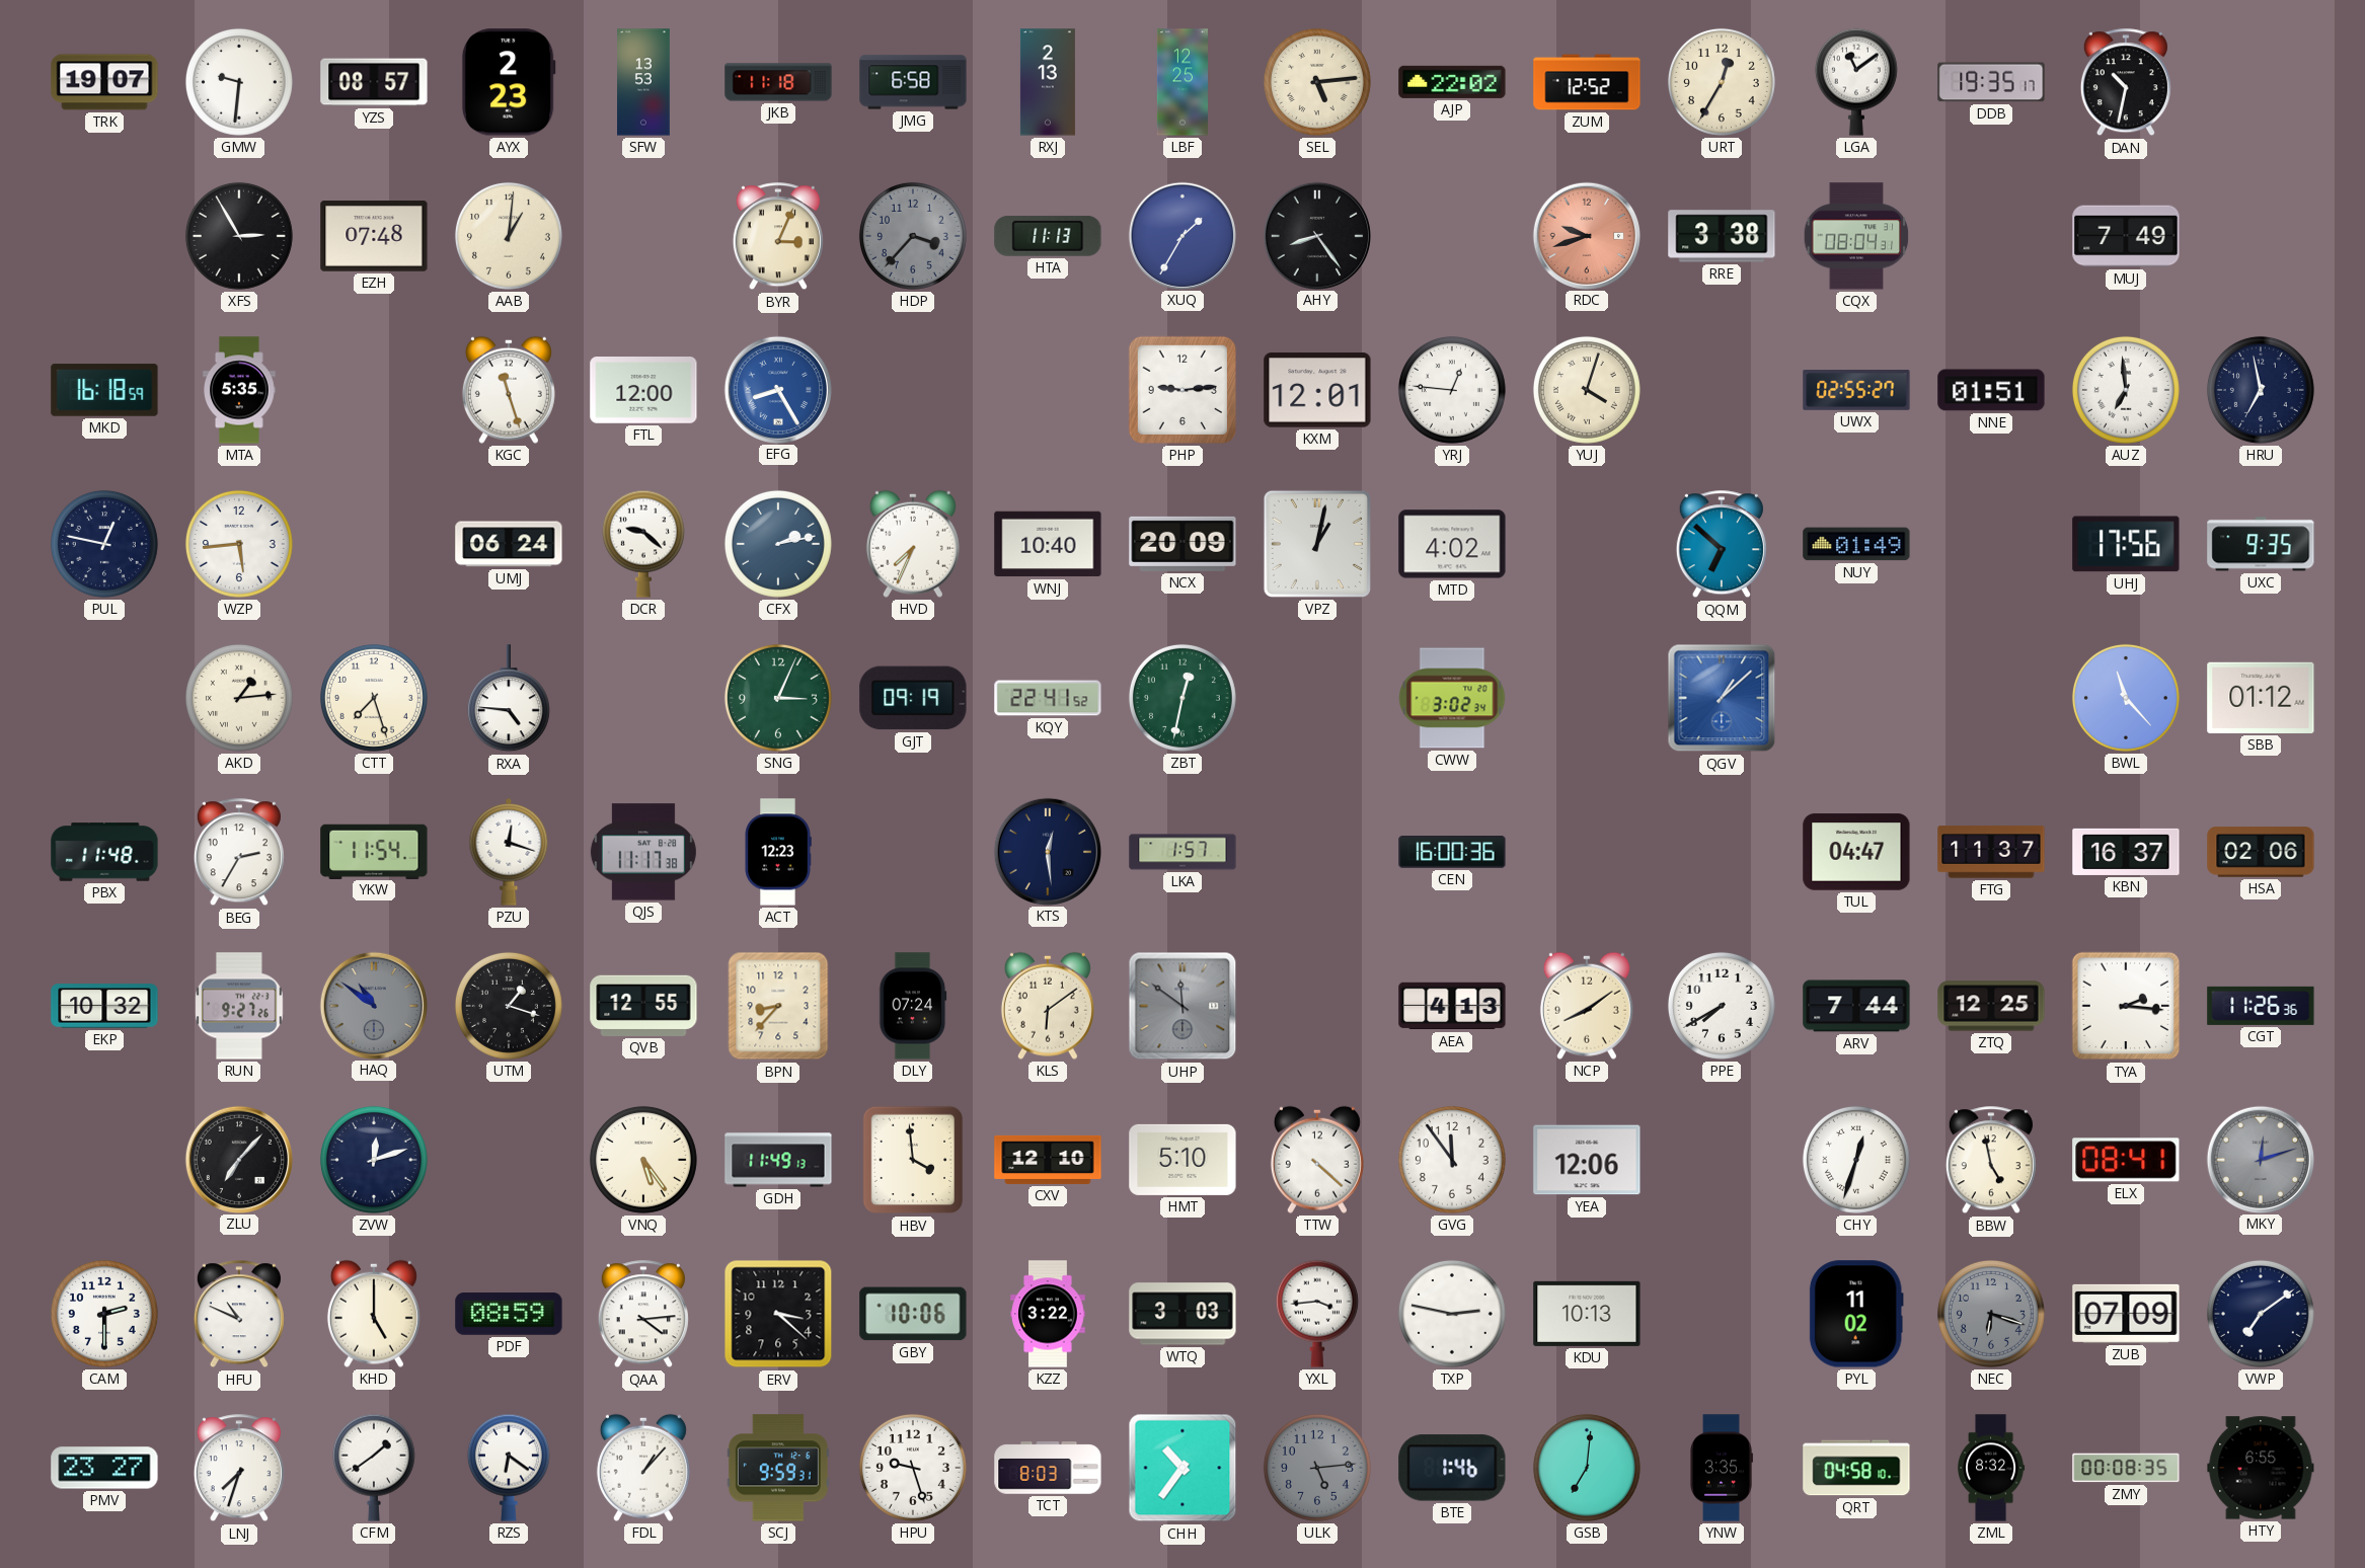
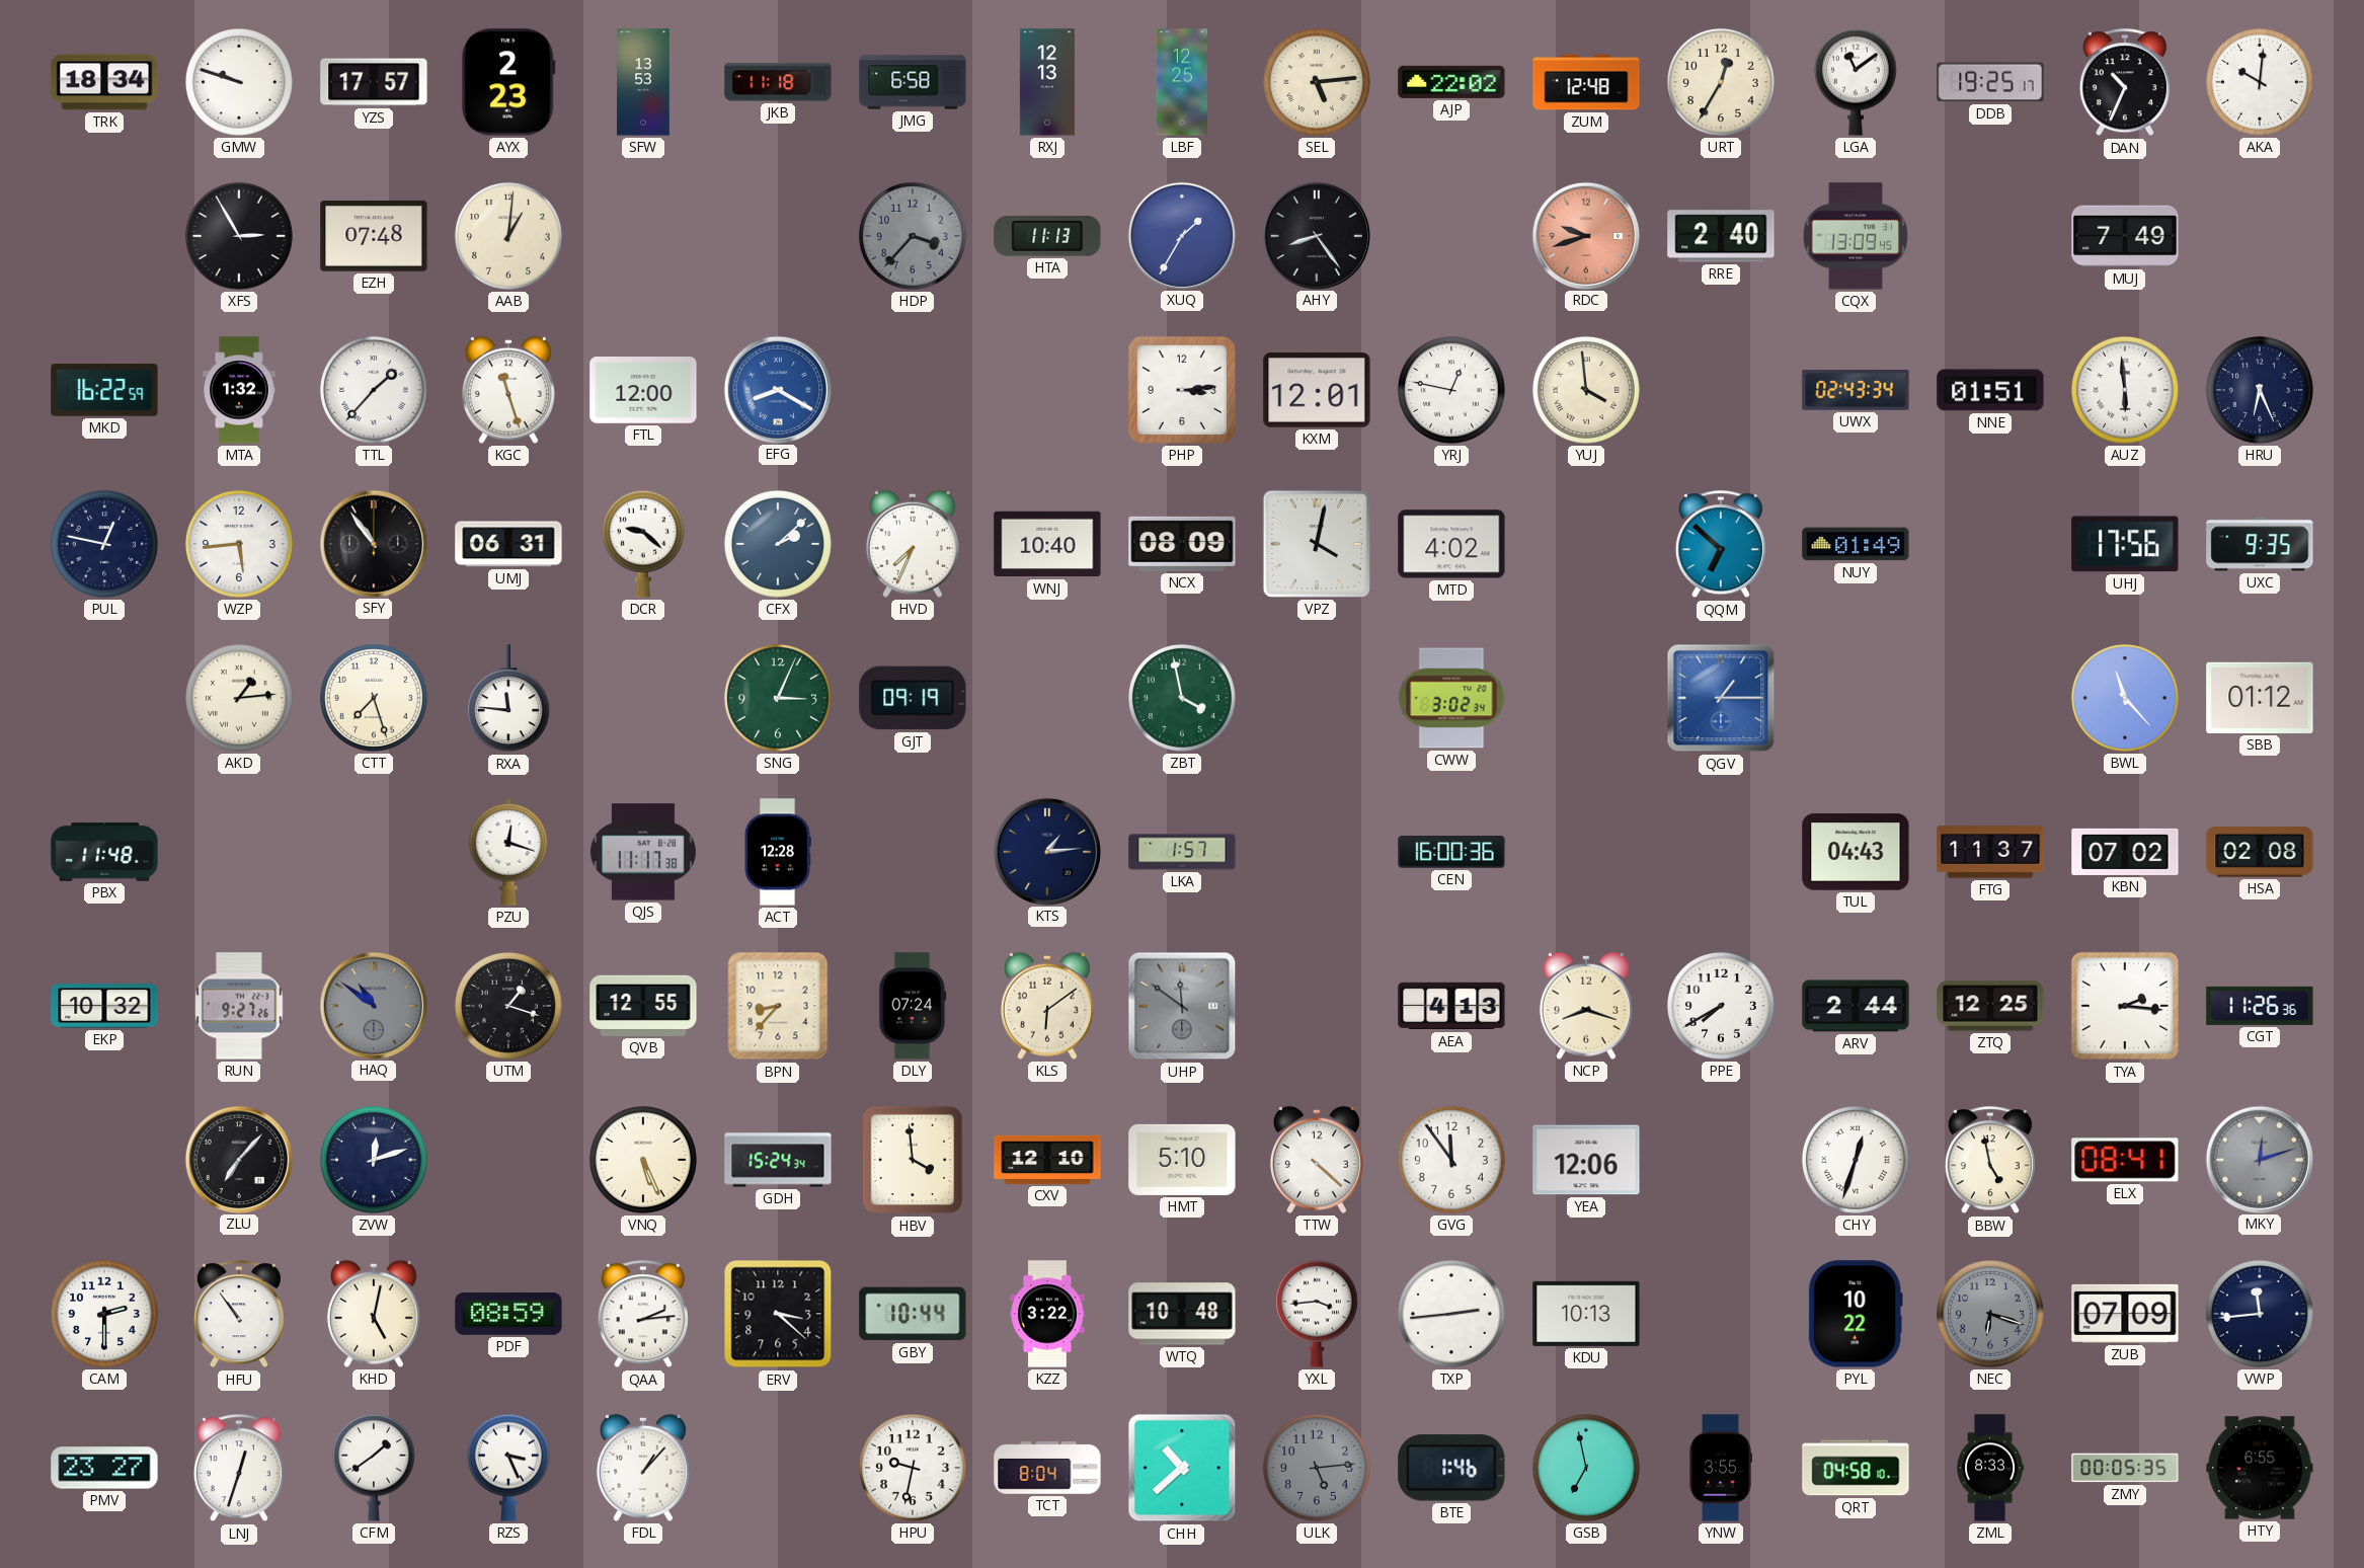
TRK: 19:07 -> 18:34 (104, 82)
GMW: 9:31 -> 9:48 (239, 82)
YZS: 08:57 -> 17:57 (374, 82)
RXJ: 2:13 -> 12:13 (1047, 82)
ZUM: 12:52 -> 12:48 (1586, 82)
DDB: 19:35 -> 19:25 (1990, 82)
DAN: 10:32 -> 10:34 (2125, 83)
AKA: none -> 10:01 (2260, 82)
BYR: 3:04 -> none (778, 237)
RRE: 3:38 -> 2:40 (1721, 236)
CQX: 08:04 -> 13:09 (1856, 236)
MKD: 16:18 -> 16:22 (104, 390)
MTA: 5:35 -> 1:32 (240, 390)
TTL: none -> 1:37 (374, 390)
EFG: 8:25 -> 8:20 (777, 389)
PHP: 9:14 -> 3:14 (1182, 390)
YRJ: 12:46 -> 12:47 (1451, 390)
YUJ: 4:03 -> 3:59 (1586, 390)
UWX: 02:55 -> 02:43 (1856, 390)
AUZ: 6:59 -> 5:59 (2125, 390)
HRU: 6:58 -> 6:26 (2260, 390)
SFY: none -> 10:54 (373, 543)
UMJ: 06:24 -> 06:31 (508, 544)
CFX: 2:13 -> 2:08 (778, 544)
NCX: 20:09 -> 08:09 (1182, 544)
VPZ: 1:02 -> 4:02 (1317, 544)
RXA: 4:46 -> 11:46 (508, 699)
KQY: 22:41 -> none (1048, 698)
ZBT: 12:32 -> 3:58 (1182, 698)
QGV: 1:08 -> 1:15 (1721, 698)
BEG: 2:35 -> none (239, 853)
YKW: 11:54 -> none (374, 851)
ACT: 12:23 -> 12:28 (778, 852)
KTS: 12:29 -> 1:14 (1046, 851)
TUL: 04:47 -> 04:43 (1856, 852)
KBN: 16:37 -> 07:02 (2125, 852)
HSA: 02:06 -> 02:08 (2260, 852)
NCP: 8:09 -> 8:18 (1586, 1006)
ARV: 7:44 -> 2:44 (1856, 1006)
VNQ: 5:24 -> 5:26 (643, 1160)
GDH: 11:49 -> 15:24 (778, 1160)
HFU: 10:49 -> 10:54 (239, 1315)
KHD: 5:00 -> 5:02 (374, 1314)
QAA: 4:14 -> 2:14 (643, 1315)
GBY: 10:06 -> 10:44 (913, 1314)
WTQ: 3:03 -> 10:48 (1182, 1314)
TXP: 2:47 -> 2:44 (1451, 1314)
PYL: 11:02 -> 10:22 (1856, 1314)
VWP: 7:09 -> 11:44 (2260, 1314)
LNJ: 7:33 -> 12:33 (239, 1469)
RZS: 6:21 -> 3:26 (508, 1468)
SCJ: 9:59 -> none (778, 1468)
HPU: 9:27 -> 9:32 (913, 1468)
TCT: 8:03 -> 8:04 (1047, 1468)
CHH: 10:36 -> 10:38 (1182, 1468)
GSB: 7:01 -> 6:58 (1586, 1468)
YNW: 3:35 -> 3:55 (1721, 1468)
ZML: 8:32 -> 8:33 (1991, 1468)
ZMY: 00:08 -> 00:05 (2125, 1468)
